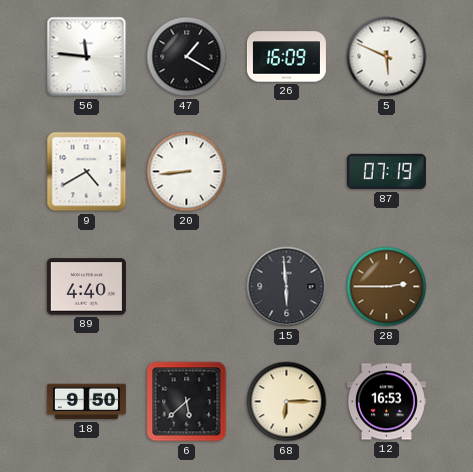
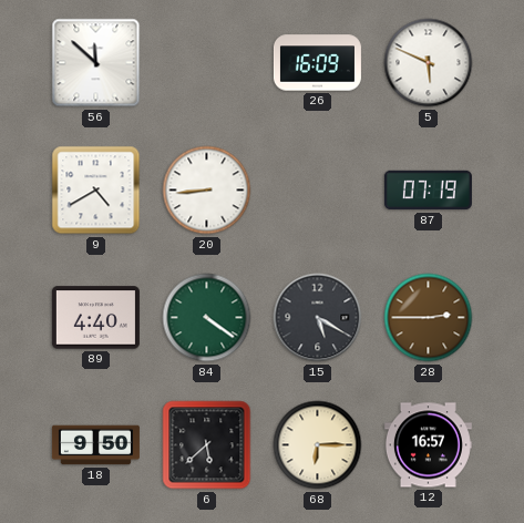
56: 11:46 -> 11:52 (96, 63)
47: 1:20 -> none (187, 57)
84: none -> 4:21 (207, 318)
15: 5:59 -> 5:20 (318, 318)
12: 16:53 -> 16:57 (428, 445)
